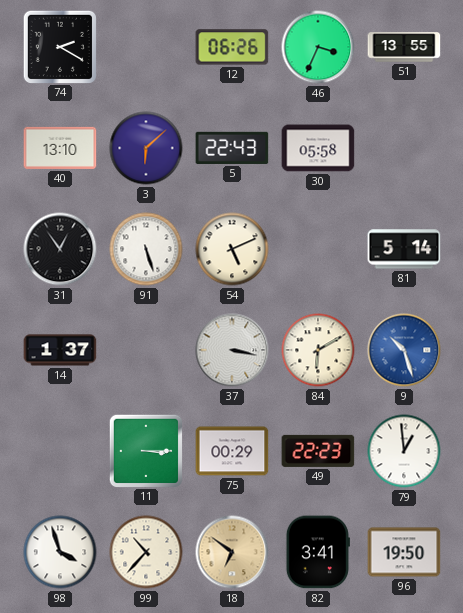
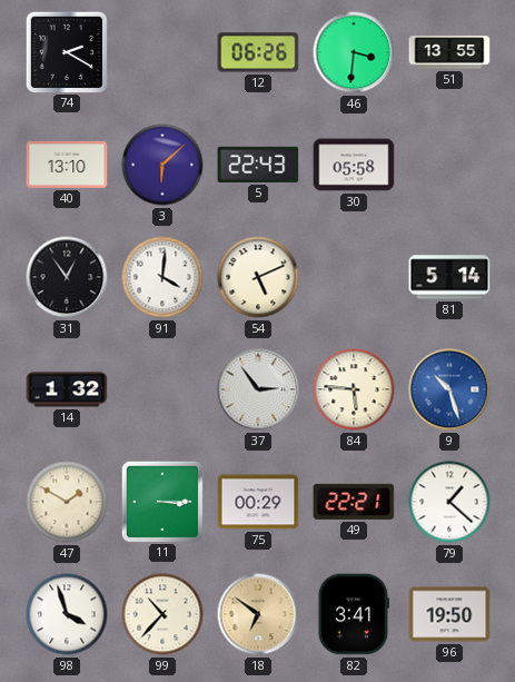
46: 3:34 -> 3:31 (354, 52)
91: 5:27 -> 4:01 (162, 277)
14: 1:37 -> 1:32 (67, 389)
37: 3:17 -> 2:54 (258, 389)
84: 6:10 -> 5:46 (354, 389)
47: none -> 1:50 (67, 502)
49: 22:23 -> 22:21 (354, 502)
79: 12:59 -> 1:22 (449, 502)
